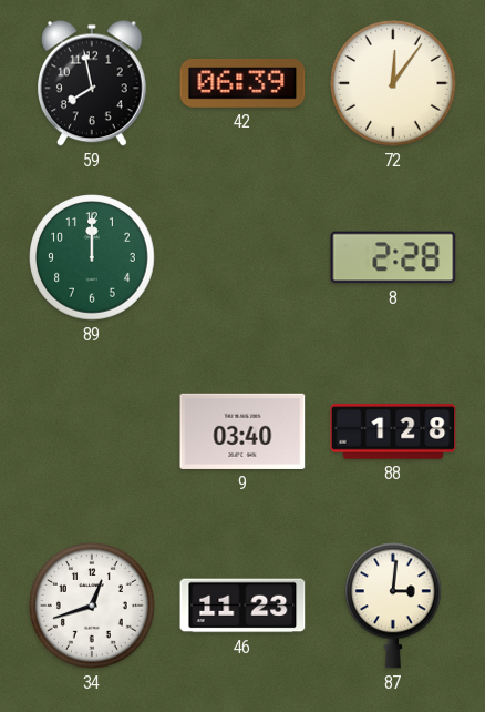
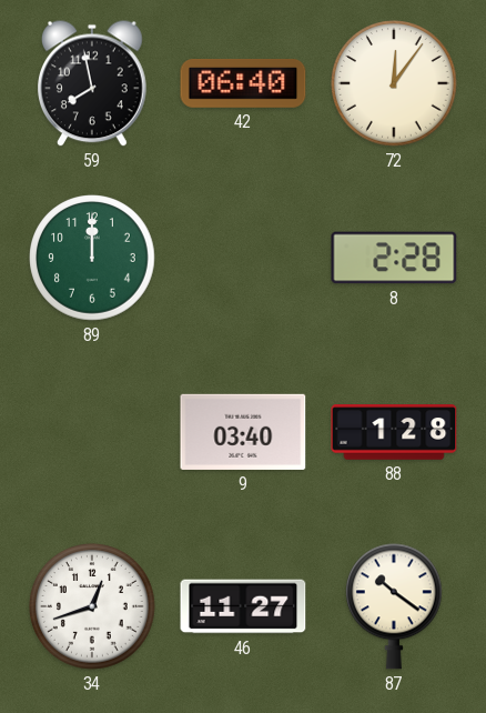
42: 06:39 -> 06:40 (243, 84)
46: 11:23 -> 11:27 (243, 606)
87: 3:01 -> 10:21 (394, 606)
